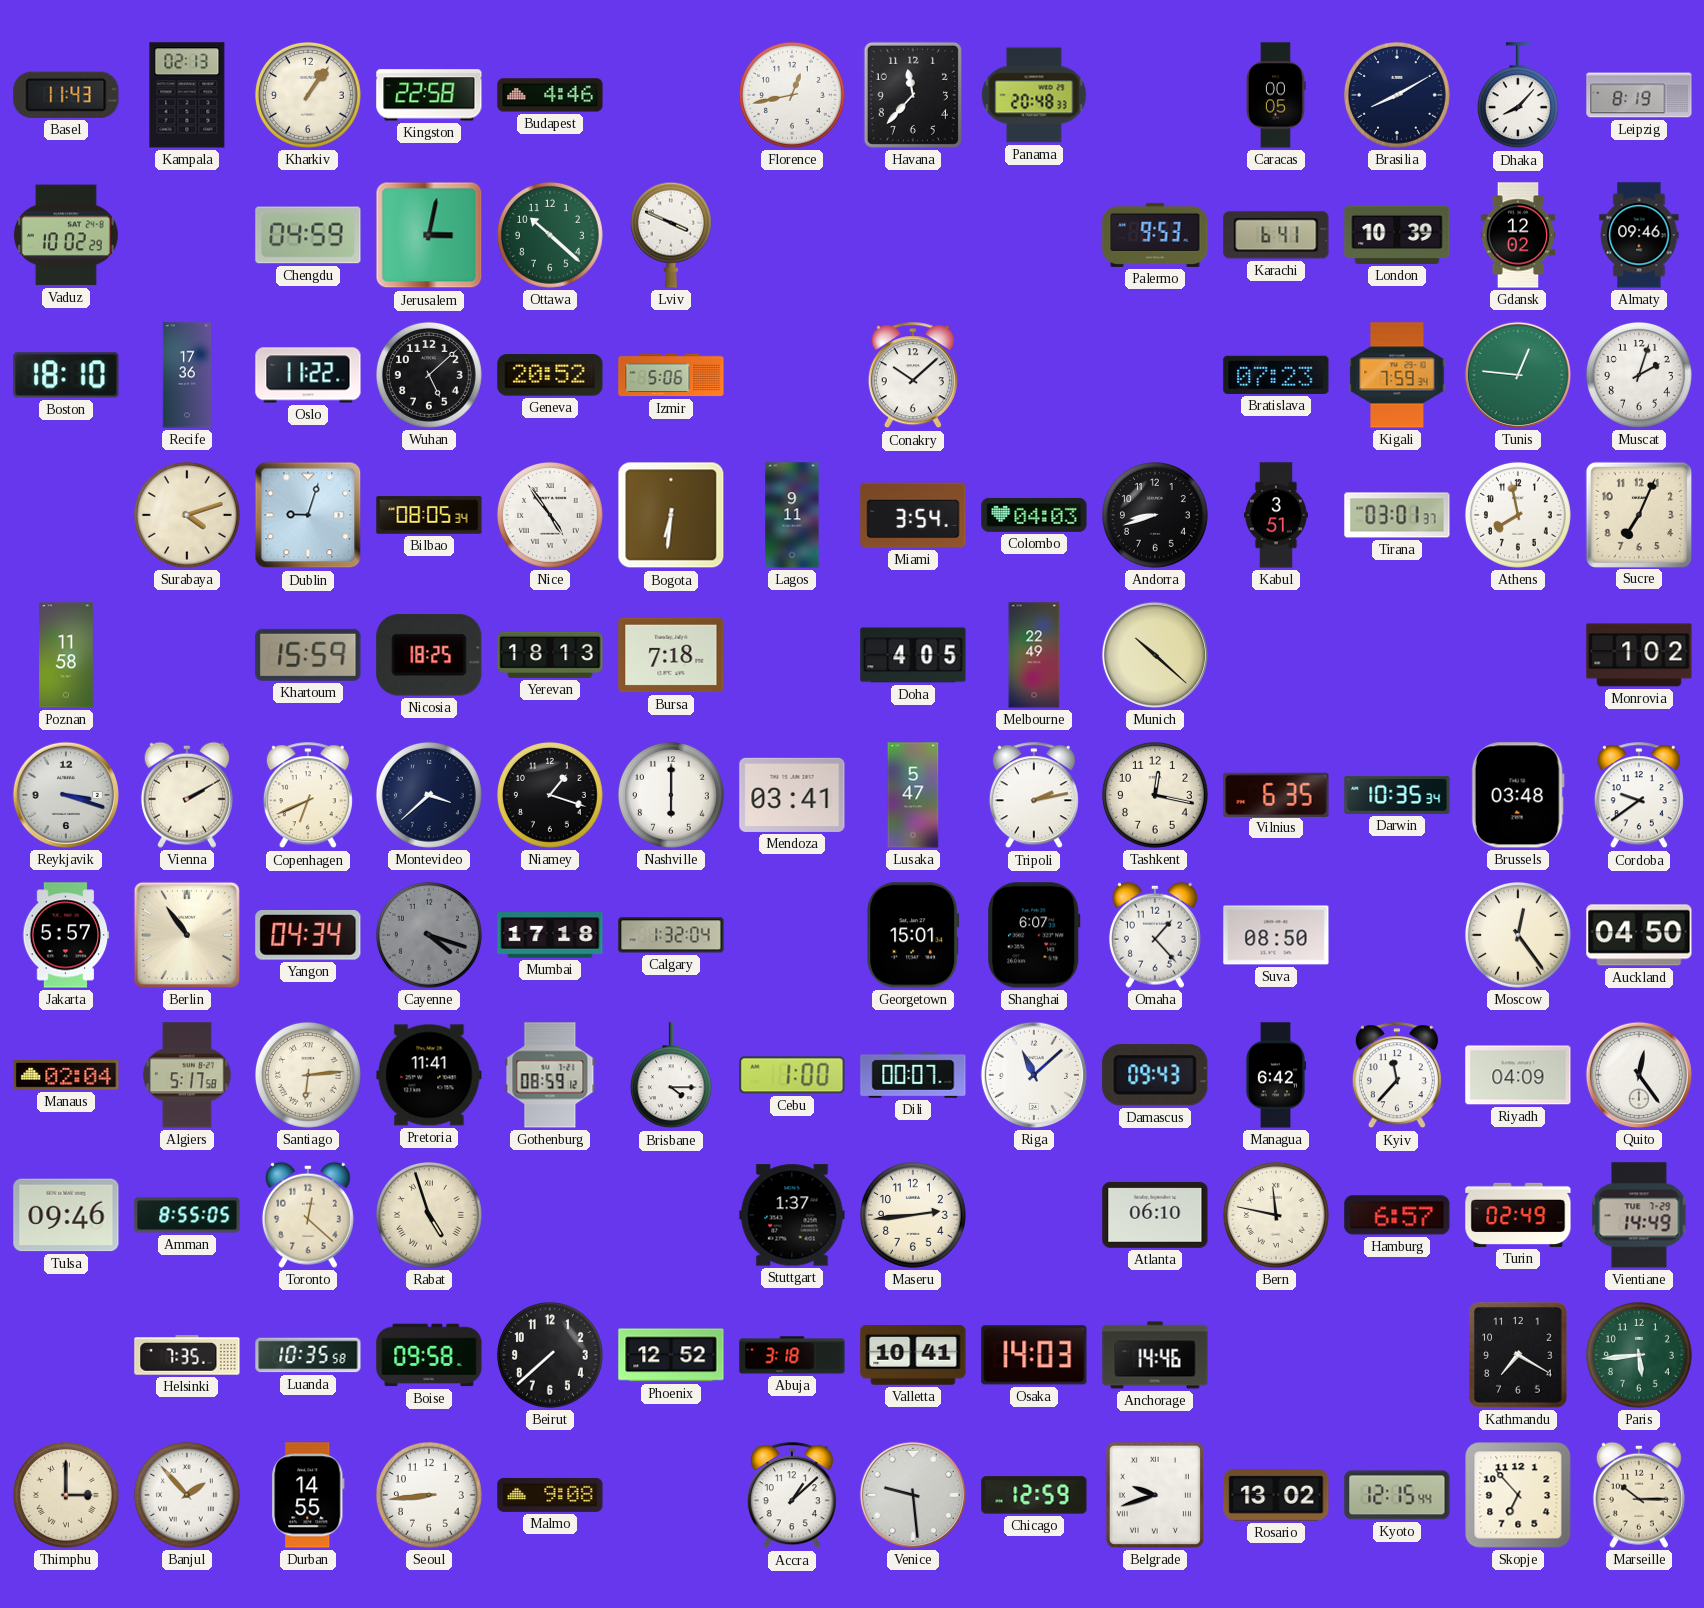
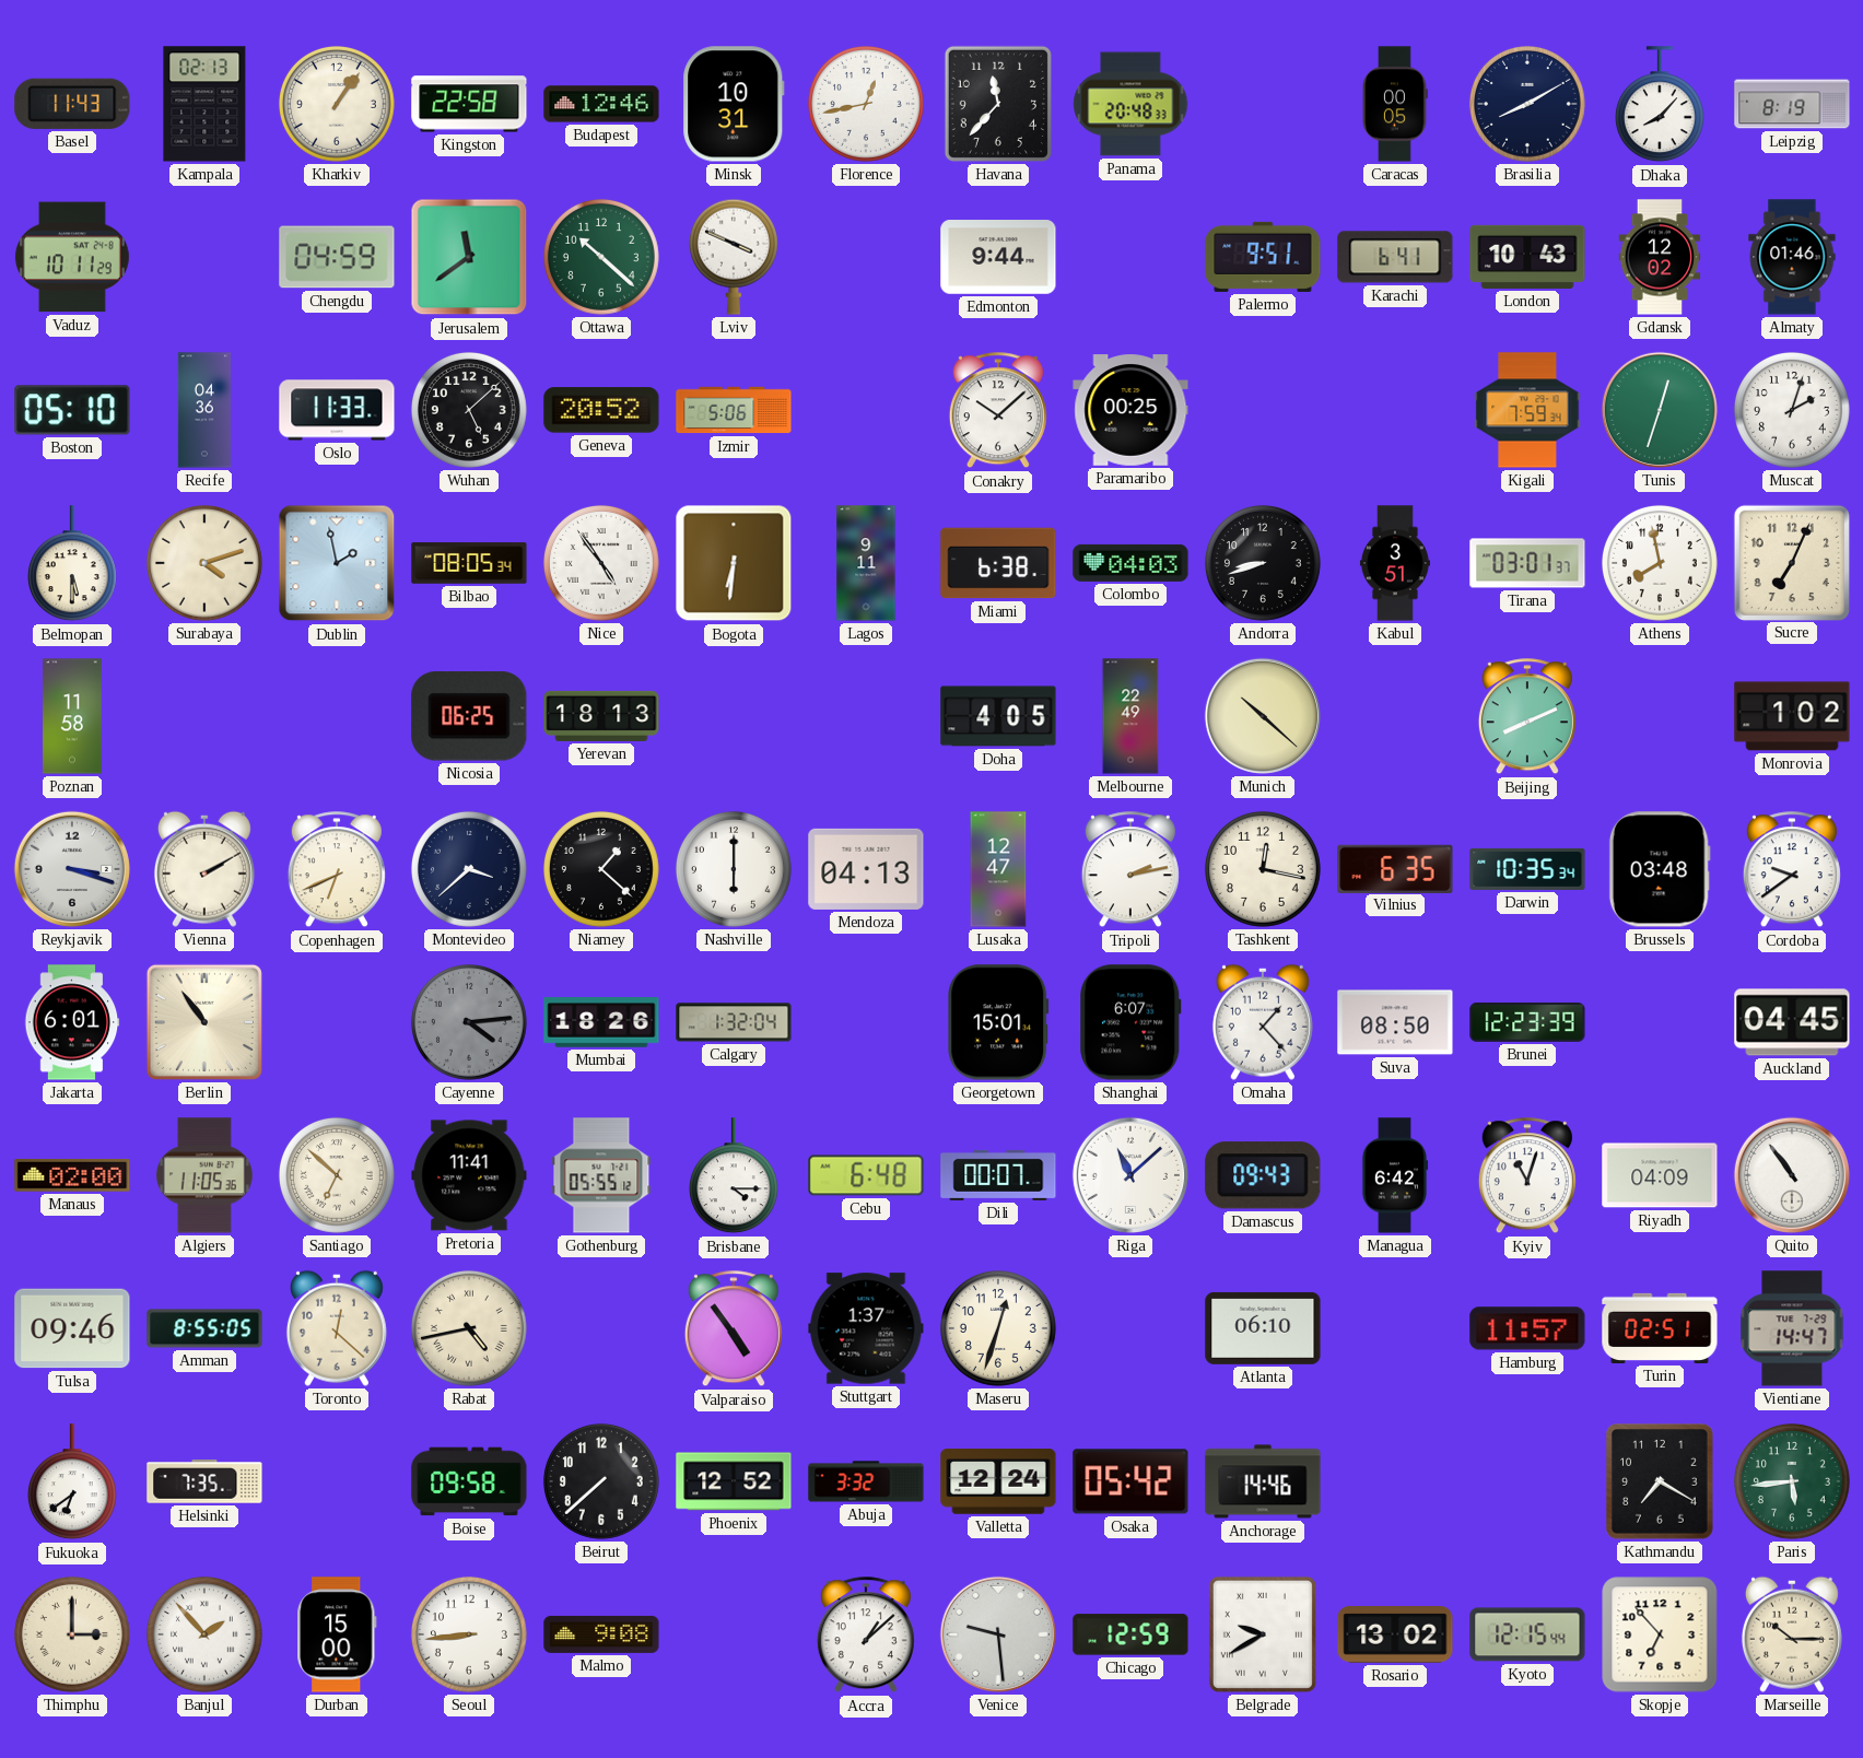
Budapest: 4:46 -> 12:46 (601, 104)
Minsk: none -> 10:31 (734, 104)
Vaduz: 10:02 -> 10:11 (72, 257)
Jerusalem: 3:02 -> 11:39 (469, 257)
Edmonton: none -> 9:44 (998, 258)
Palermo: 9:53 -> 9:51 (1263, 257)
London: 10:39 -> 10:43 (1527, 257)
Almaty: 09:46 -> 01:46 (1792, 257)
Boston: 18:10 -> 05:10 (72, 410)
Recife: 17:36 -> 04:36 (203, 410)
Oslo: 11:22 -> 11:33 (337, 410)
Paramaribo: none -> 00:25 (1130, 410)
Bratislava: 07:23 -> none (1276, 375)
Tunis: 12:46 -> 12:33 (1660, 410)
Belmopan: none -> 5:30 (72, 564)
Dublin: 9:03 -> 1:58 (337, 563)
Miami: 3:54 -> 6:38 (998, 563)
Khartoum: 15:59 -> none (308, 655)
Nicosia: 18:25 -> 06:25 (469, 716)
Bursa: 7:18 -> none (671, 655)
Beijing: none -> 8:11 (1527, 717)
Niamey: 1:18 -> 1:22 (601, 869)
Mendoza: 03:41 -> 04:13 (866, 869)
Lusaka: 5:47 -> 12:47 (998, 869)
Jakarta: 5:57 -> 6:01 (72, 1022)
Yangon: 04:34 -> none (308, 935)
Cayenne: 4:18 -> 4:14 (469, 1022)
Mumbai: 17:18 -> 18:26 (601, 1022)
Brunei: none -> 12:23 (1527, 1022)
Moscow: 12:24 -> none (1518, 935)
Auckland: 04:50 -> 04:45 (1792, 1022)
Manaus: 02:04 -> 02:00 (72, 1176)
Algiers: 5:17 -> 11:05 (204, 1175)
Santiago: 6:14 -> 6:52 (337, 1175)
Gothenburg: 08:59 -> 05:55 (601, 1175)
Cebu: 1:00 -> 6:48 (866, 1175)
Kyiv: 11:37 -> 11:03 (1527, 1176)
Quito: 12:24 -> 10:54 (1792, 1175)
Rabat: 4:57 -> 4:43 (469, 1328)
Valparaiso: none -> 4:54 (734, 1329)
Maseru: 2:44 -> 12:33 (998, 1328)
Bern: 11:47 -> none (1276, 1215)
Hamburg: 6:57 -> 11:57 (1527, 1328)
Turin: 02:49 -> 02:51 (1660, 1328)
Vientiane: 14:49 -> 14:47 (1792, 1328)
Fukuoka: none -> 6:39 (72, 1482)
Luanda: 10:35 -> none (308, 1355)
Abuja: 3:18 -> 3:32 (866, 1481)
Valletta: 10:41 -> 12:24 (998, 1481)
Osaka: 14:03 -> 05:42 (1130, 1481)
Durban: 14:55 -> 15:00 (337, 1634)
Belgrade: 9:42 -> 9:40 (1263, 1634)
